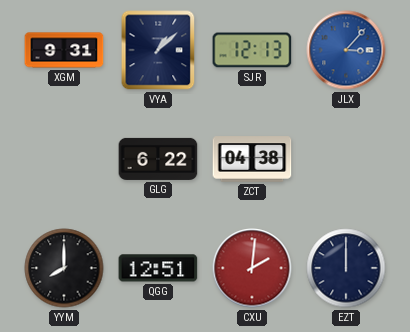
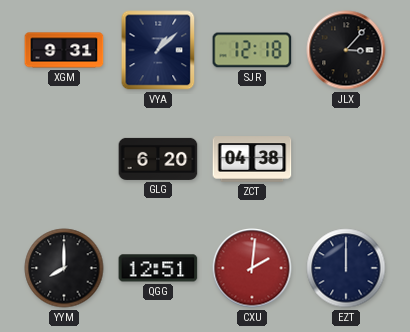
SJR: 12:13 -> 12:18 (252, 50)
JLX dial: blue -> black (346, 50)
GLG: 6:22 -> 6:20 (158, 159)
